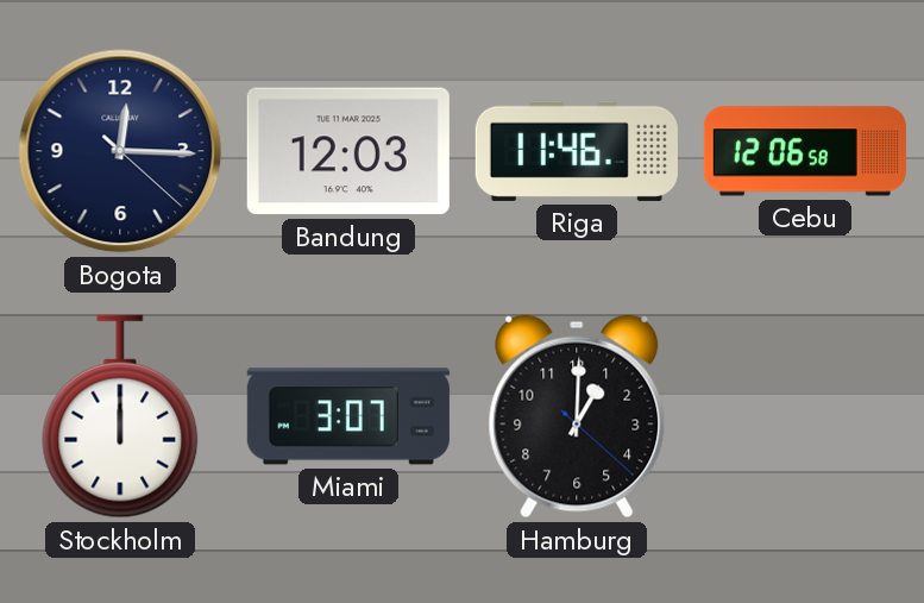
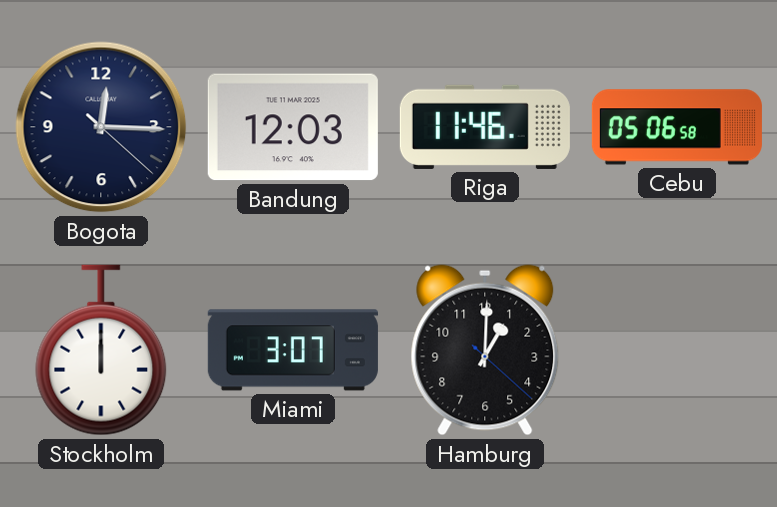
Cebu: 12:06 -> 05:06 (677, 127)
